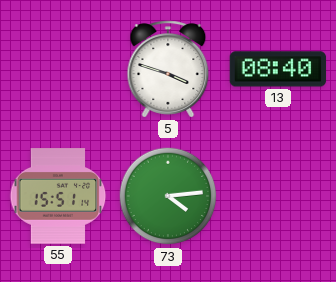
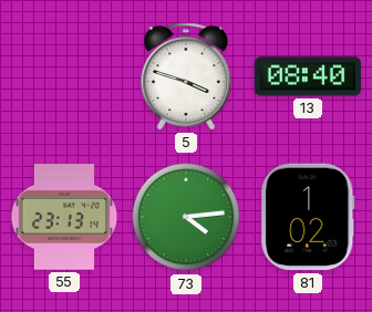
55: 15:51 -> 23:13 (64, 217)
81: none -> 1:02 (308, 217)
